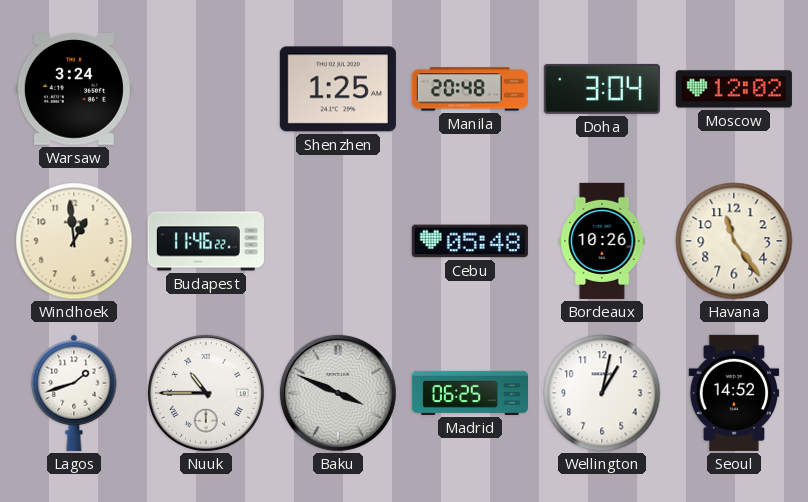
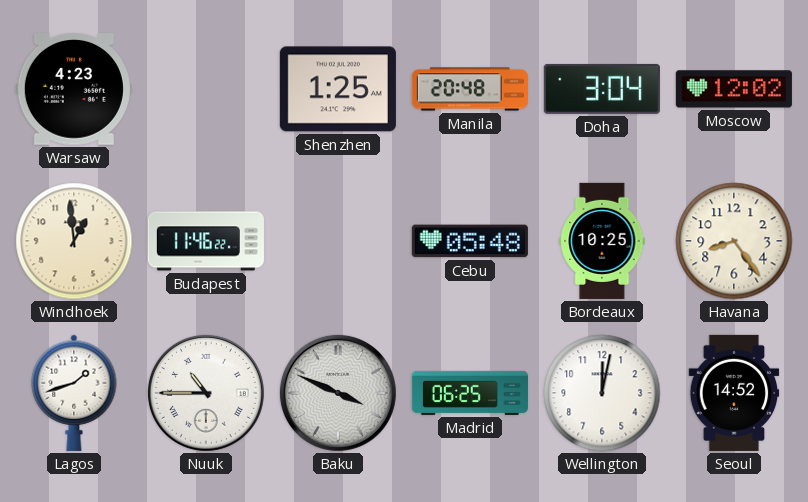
Warsaw: 3:24 -> 4:23 (74, 90)
Bordeaux: 10:26 -> 10:25 (602, 241)
Havana: 11:24 -> 8:24 (734, 241)
Wellington: 1:02 -> 12:02 (602, 393)
